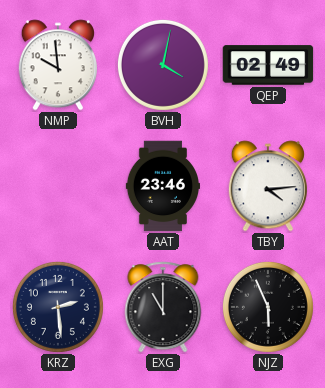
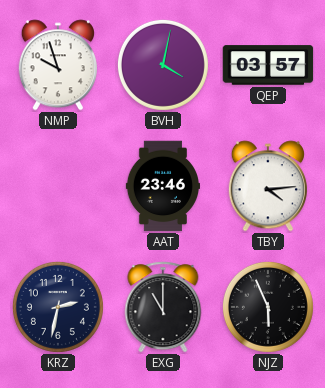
NMP: 9:59 -> 9:57 (58, 65)
QEP: 02:49 -> 03:57 (268, 65)
KRZ: 2:29 -> 2:32 (58, 307)
